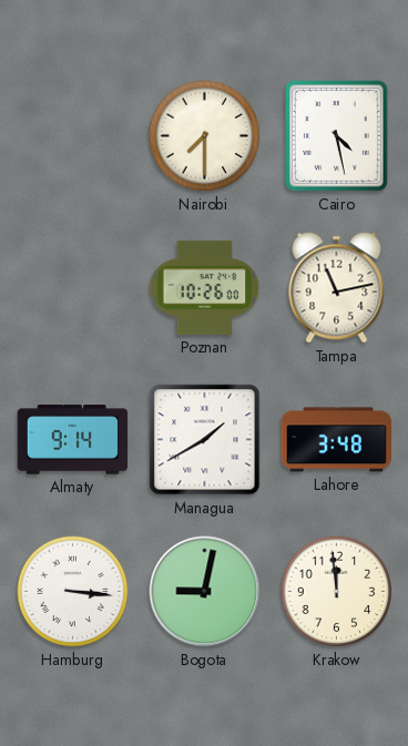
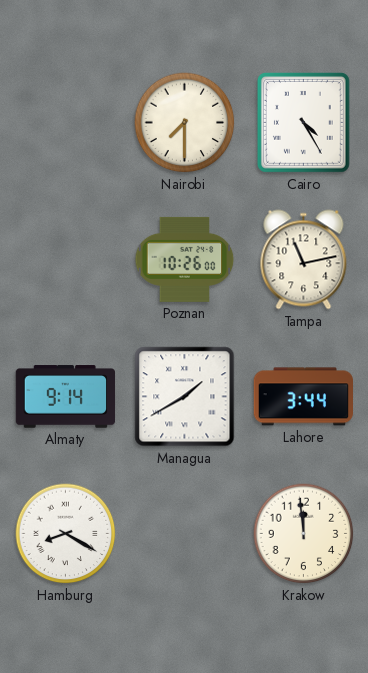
Cairo: 4:28 -> 4:25 (303, 123)
Lahore: 3:48 -> 3:44 (303, 397)
Hamburg: 3:16 -> 8:20 (66, 534)
Bogota: 9:02 -> none (205, 592)
